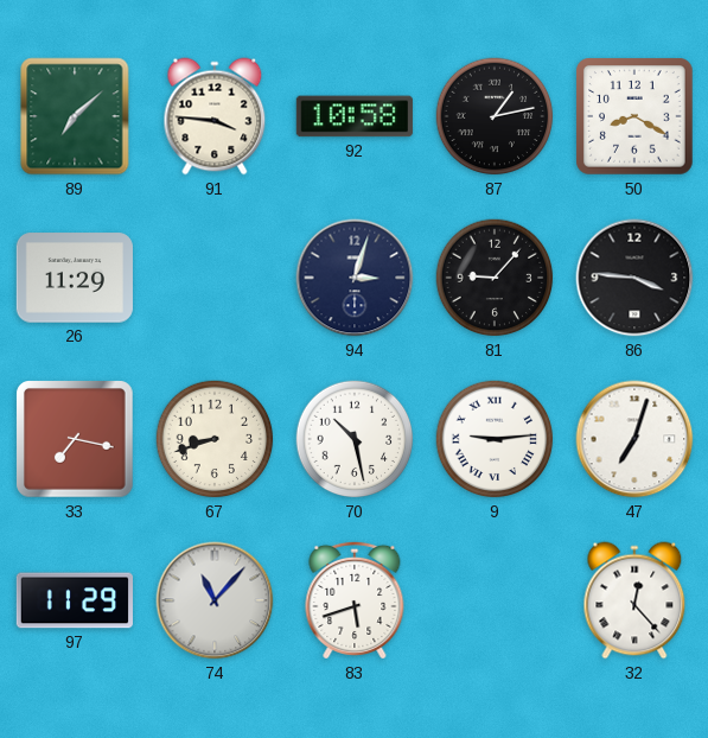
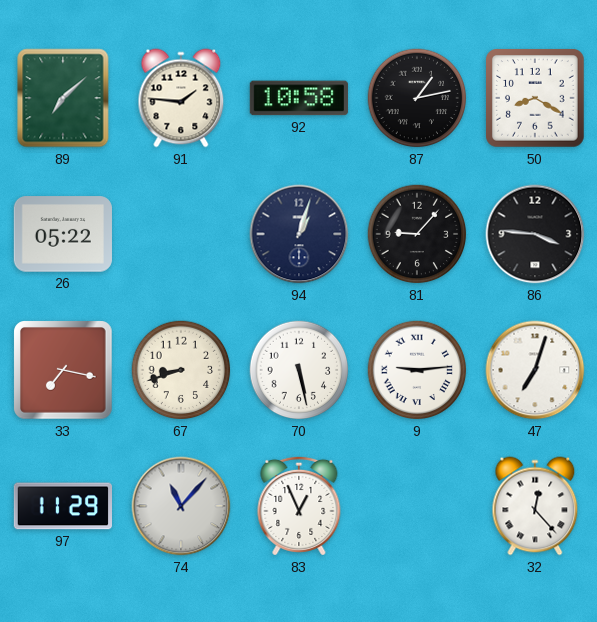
91: 3:46 -> 1:46 (181, 98)
26: 11:29 -> 05:22 (62, 234)
94: 3:03 -> 1:03 (299, 234)
70: 10:28 -> 5:28 (299, 370)
83: 5:42 -> 12:56 (299, 506)
